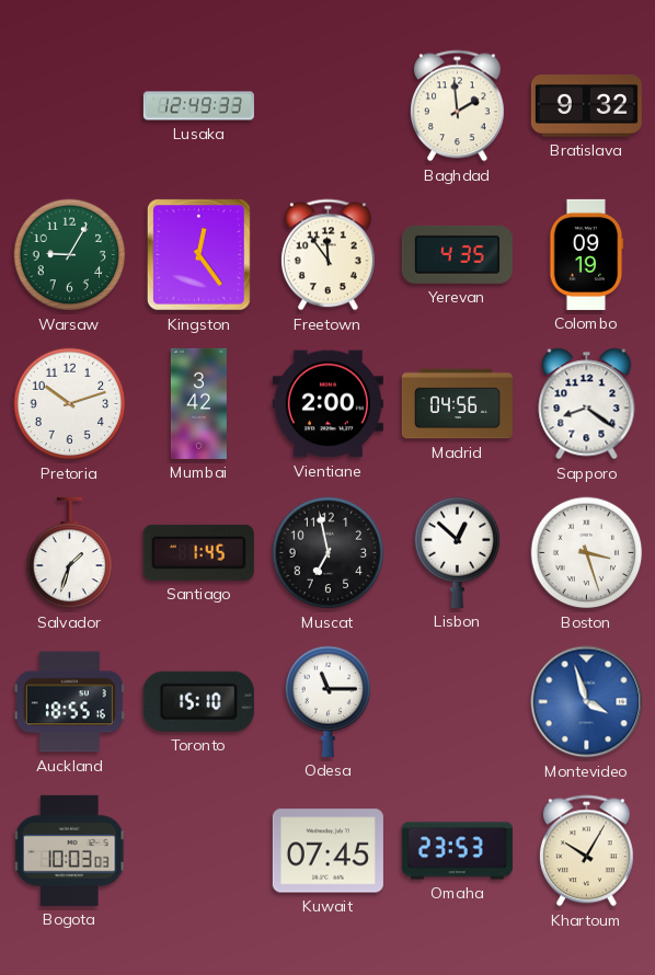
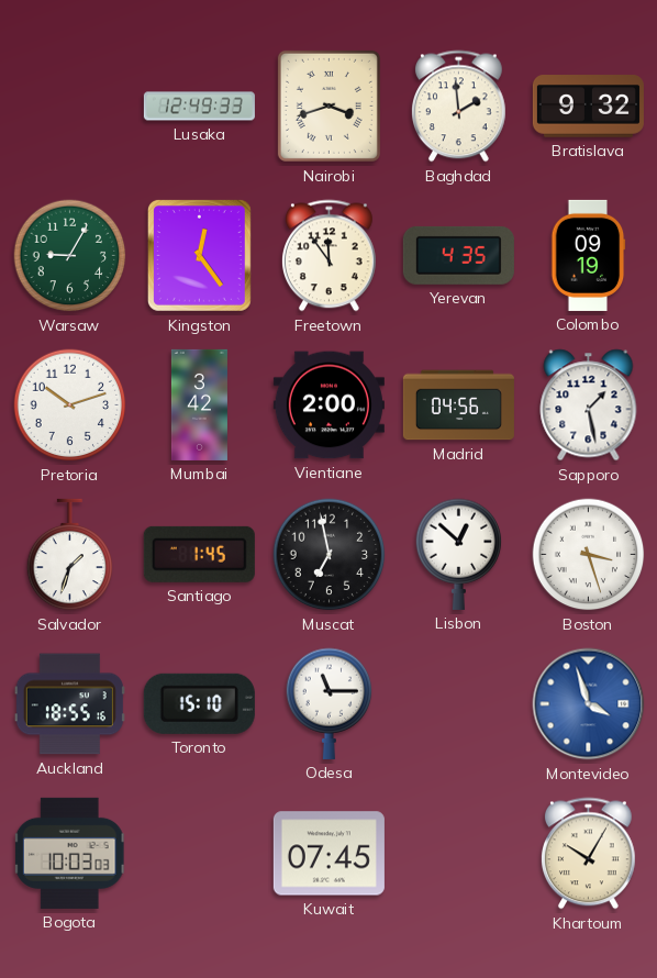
Nairobi: none -> 3:42 (328, 105)
Sapporo: 8:21 -> 1:28 (589, 405)
Omaha: 23:53 -> none (457, 851)
